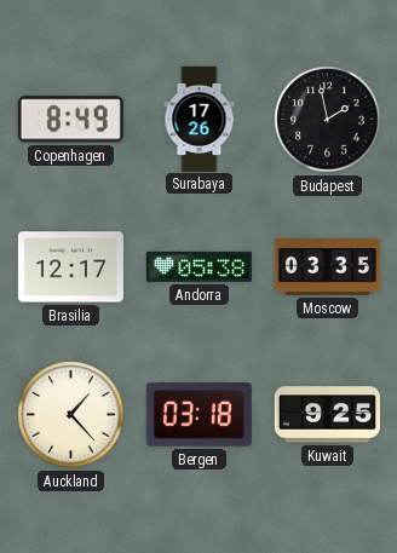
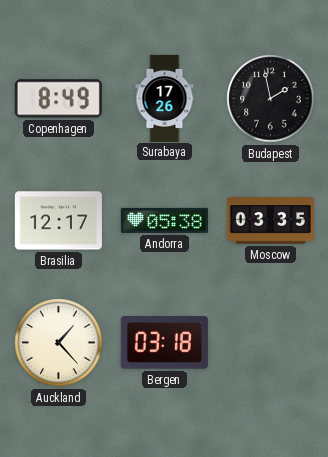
Kuwait: 9:25 -> none (327, 415)
